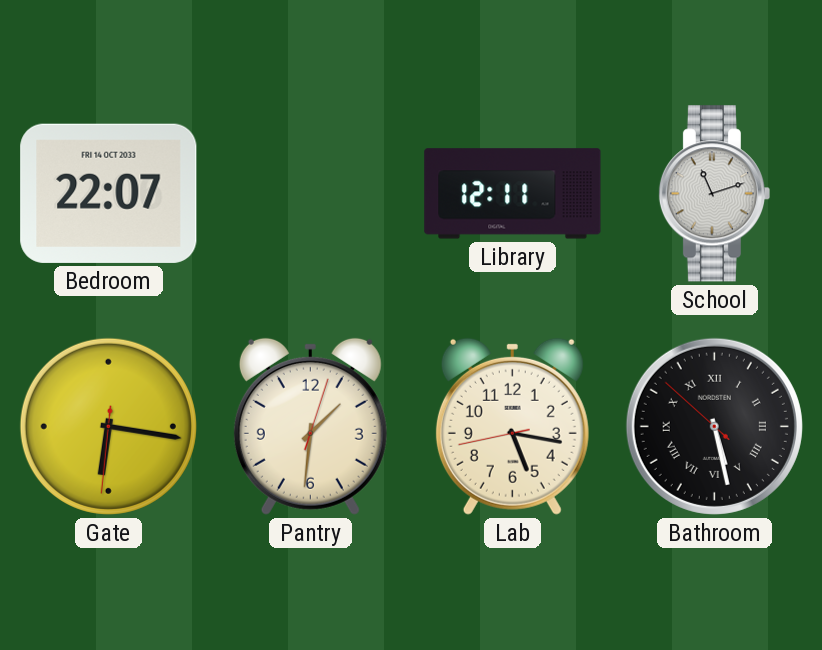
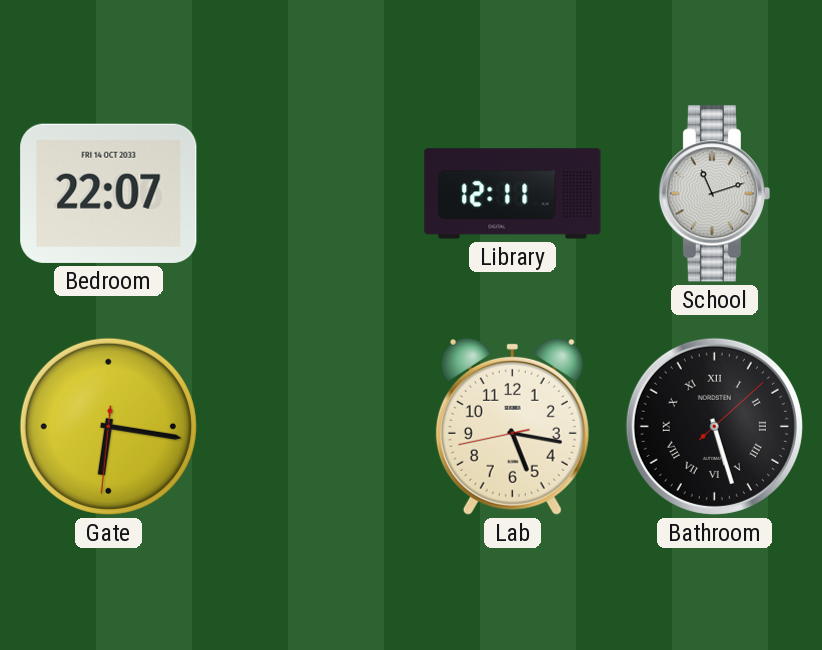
Pantry: 1:31 -> none (310, 426)
Bathroom: 5:27:52 -> 5:27:08 (714, 426)
